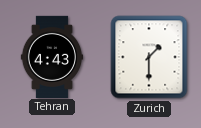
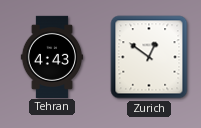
Zurich: 1:30 -> 12:51 (149, 57)
